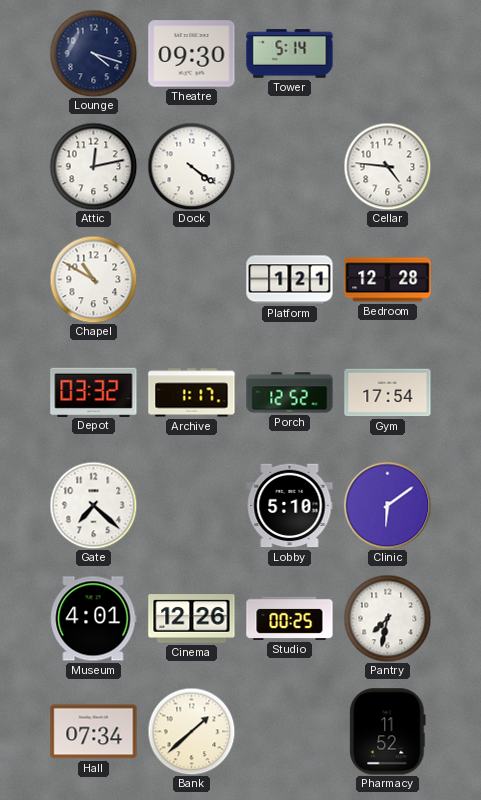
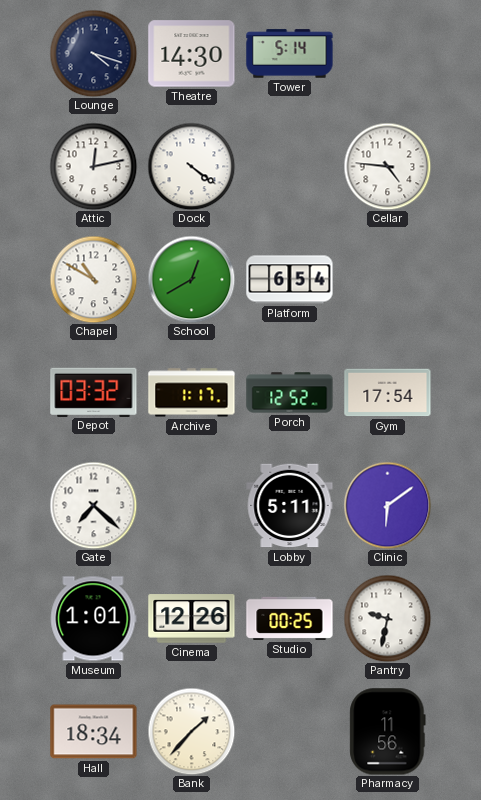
Theatre: 09:30 -> 14:30 (192, 54)
School: none -> 12:40 (191, 279)
Platform: 1:21 -> 6:54 (290, 280)
Bedroom: 12:28 -> none (388, 280)
Lobby: 5:10 -> 5:11 (290, 506)
Museum: 4:01 -> 1:01 (94, 619)
Pantry: 7:32 -> 9:32 (387, 618)
Hall: 07:34 -> 18:34 (94, 732)
Bank: 1:38 -> 1:37 (191, 731)
Pharmacy: 11:52 -> 11:56 (388, 732)
